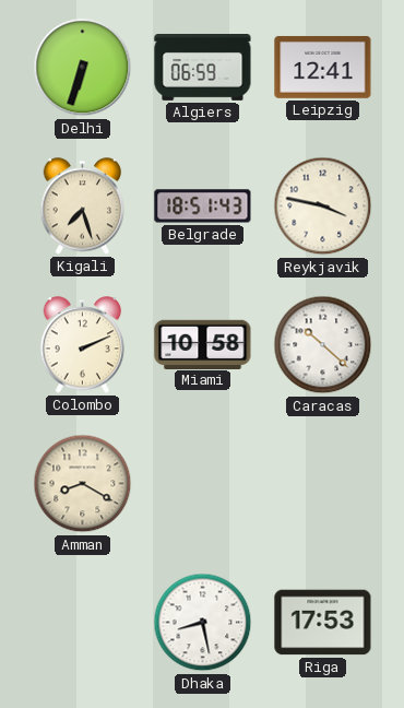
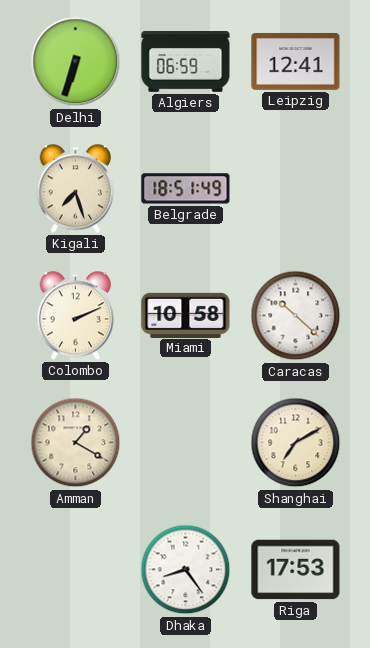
Belgrade: 18:51:43 -> 18:51:49 (186, 189)
Reykjavik: 3:47 -> none (323, 206)
Amman: 8:20 -> 1:20 (76, 443)
Shanghai: none -> 7:10 (296, 443)
Dhaka: 8:28 -> 8:24 (186, 570)
